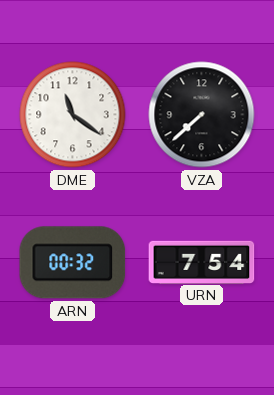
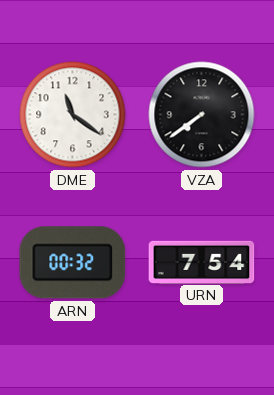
VZA: 7:38 -> 7:39 (202, 115)
